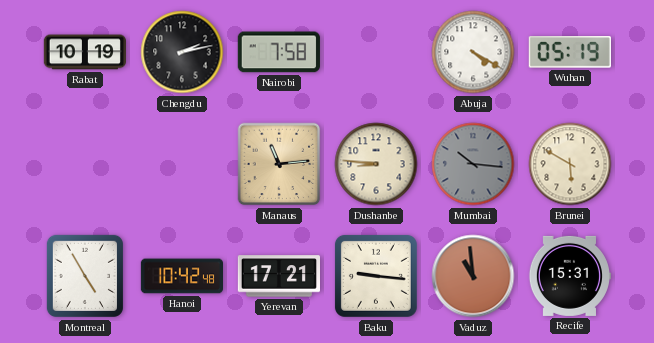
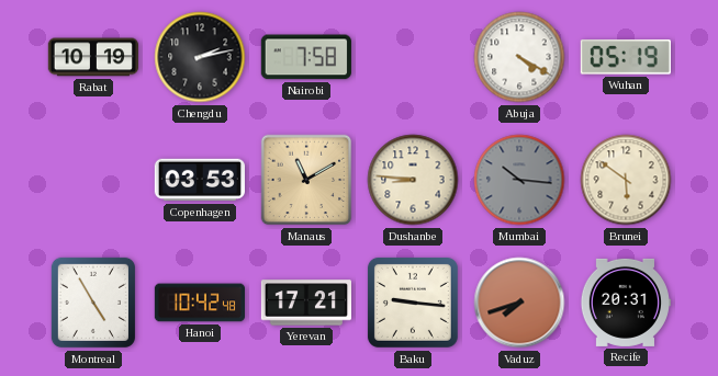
Copenhagen: none -> 03:53 (199, 180)
Manaus: 11:14 -> 11:10 (306, 180)
Brunei: 5:50 -> 5:51 (626, 180)
Vaduz: 10:59 -> 7:42 (519, 303)
Recife: 15:31 -> 20:31 (625, 303)
